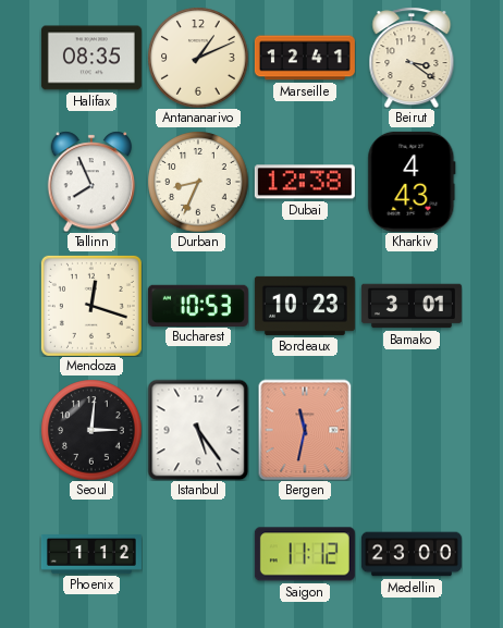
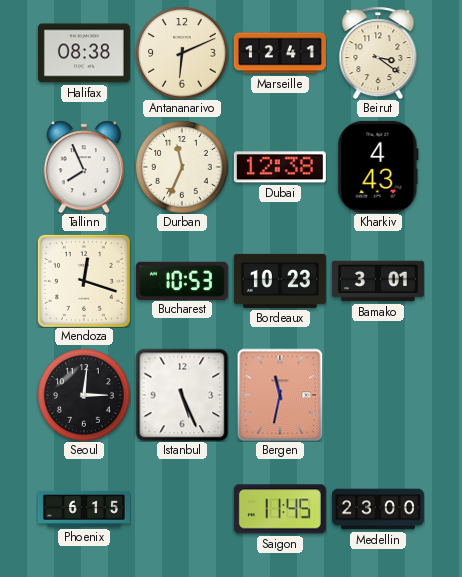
Halifax: 08:35 -> 08:38 (84, 53)
Antananarivo: 1:11 -> 6:11 (182, 53)
Durban: 8:34 -> 11:34 (182, 167)
Istanbul: 5:24 -> 5:26 (182, 395)
Phoenix: 1:12 -> 6:15 (84, 510)
Saigon: 11:12 -> 11:45 (280, 509)
